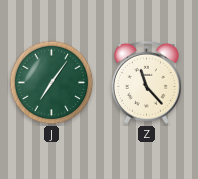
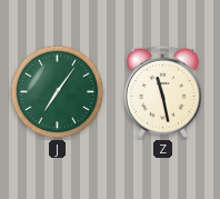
Z: 11:23 -> 11:28 (162, 91)
